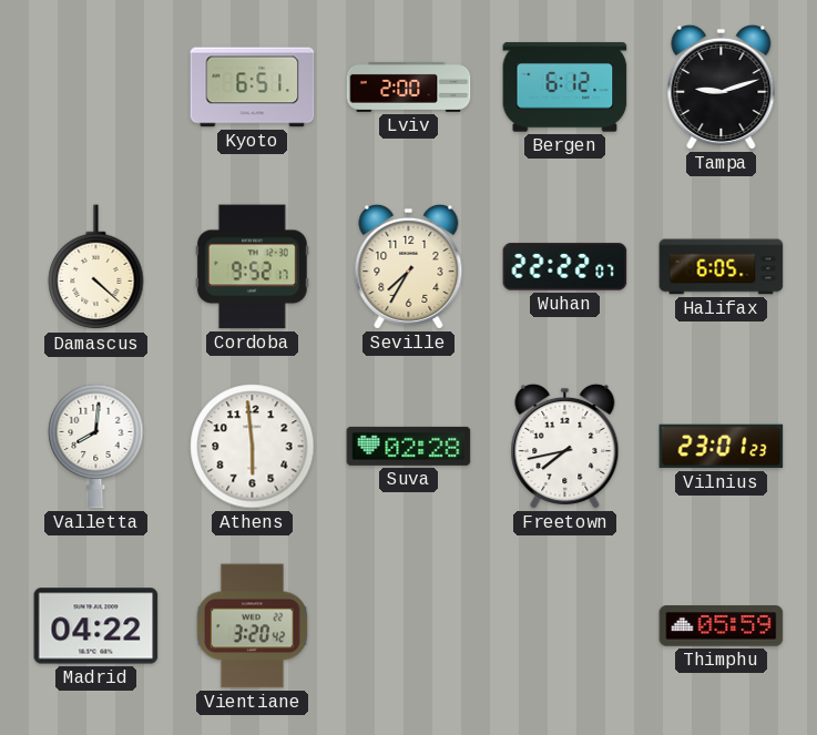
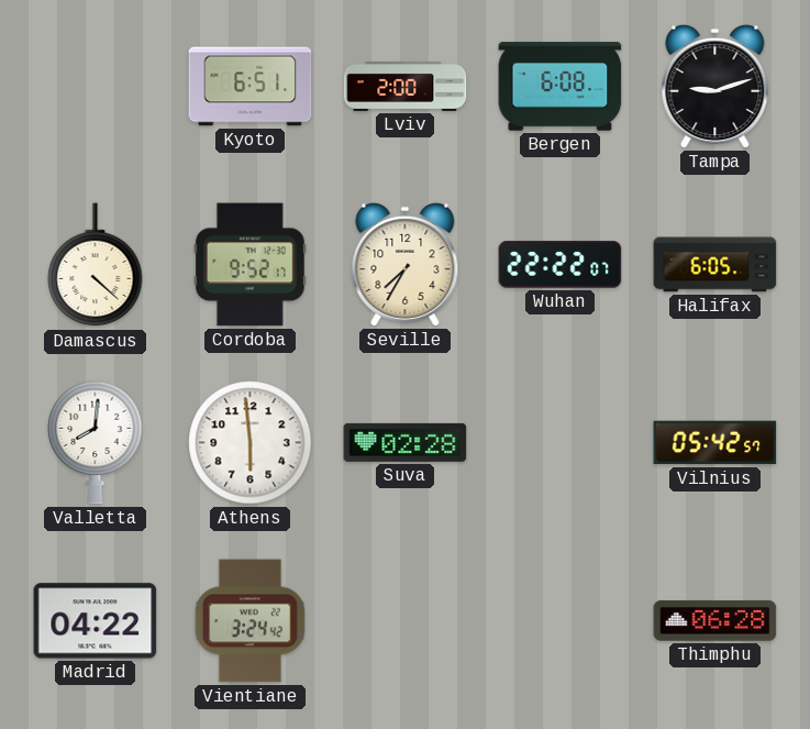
Bergen: 6:12 -> 6:08 (561, 87)
Freetown: 7:43 -> none (565, 446)
Vilnius: 23:01 -> 05:42 (715, 443)
Vientiane: 3:20 -> 3:24 (249, 621)
Thimphu: 05:59 -> 06:28 (715, 621)
